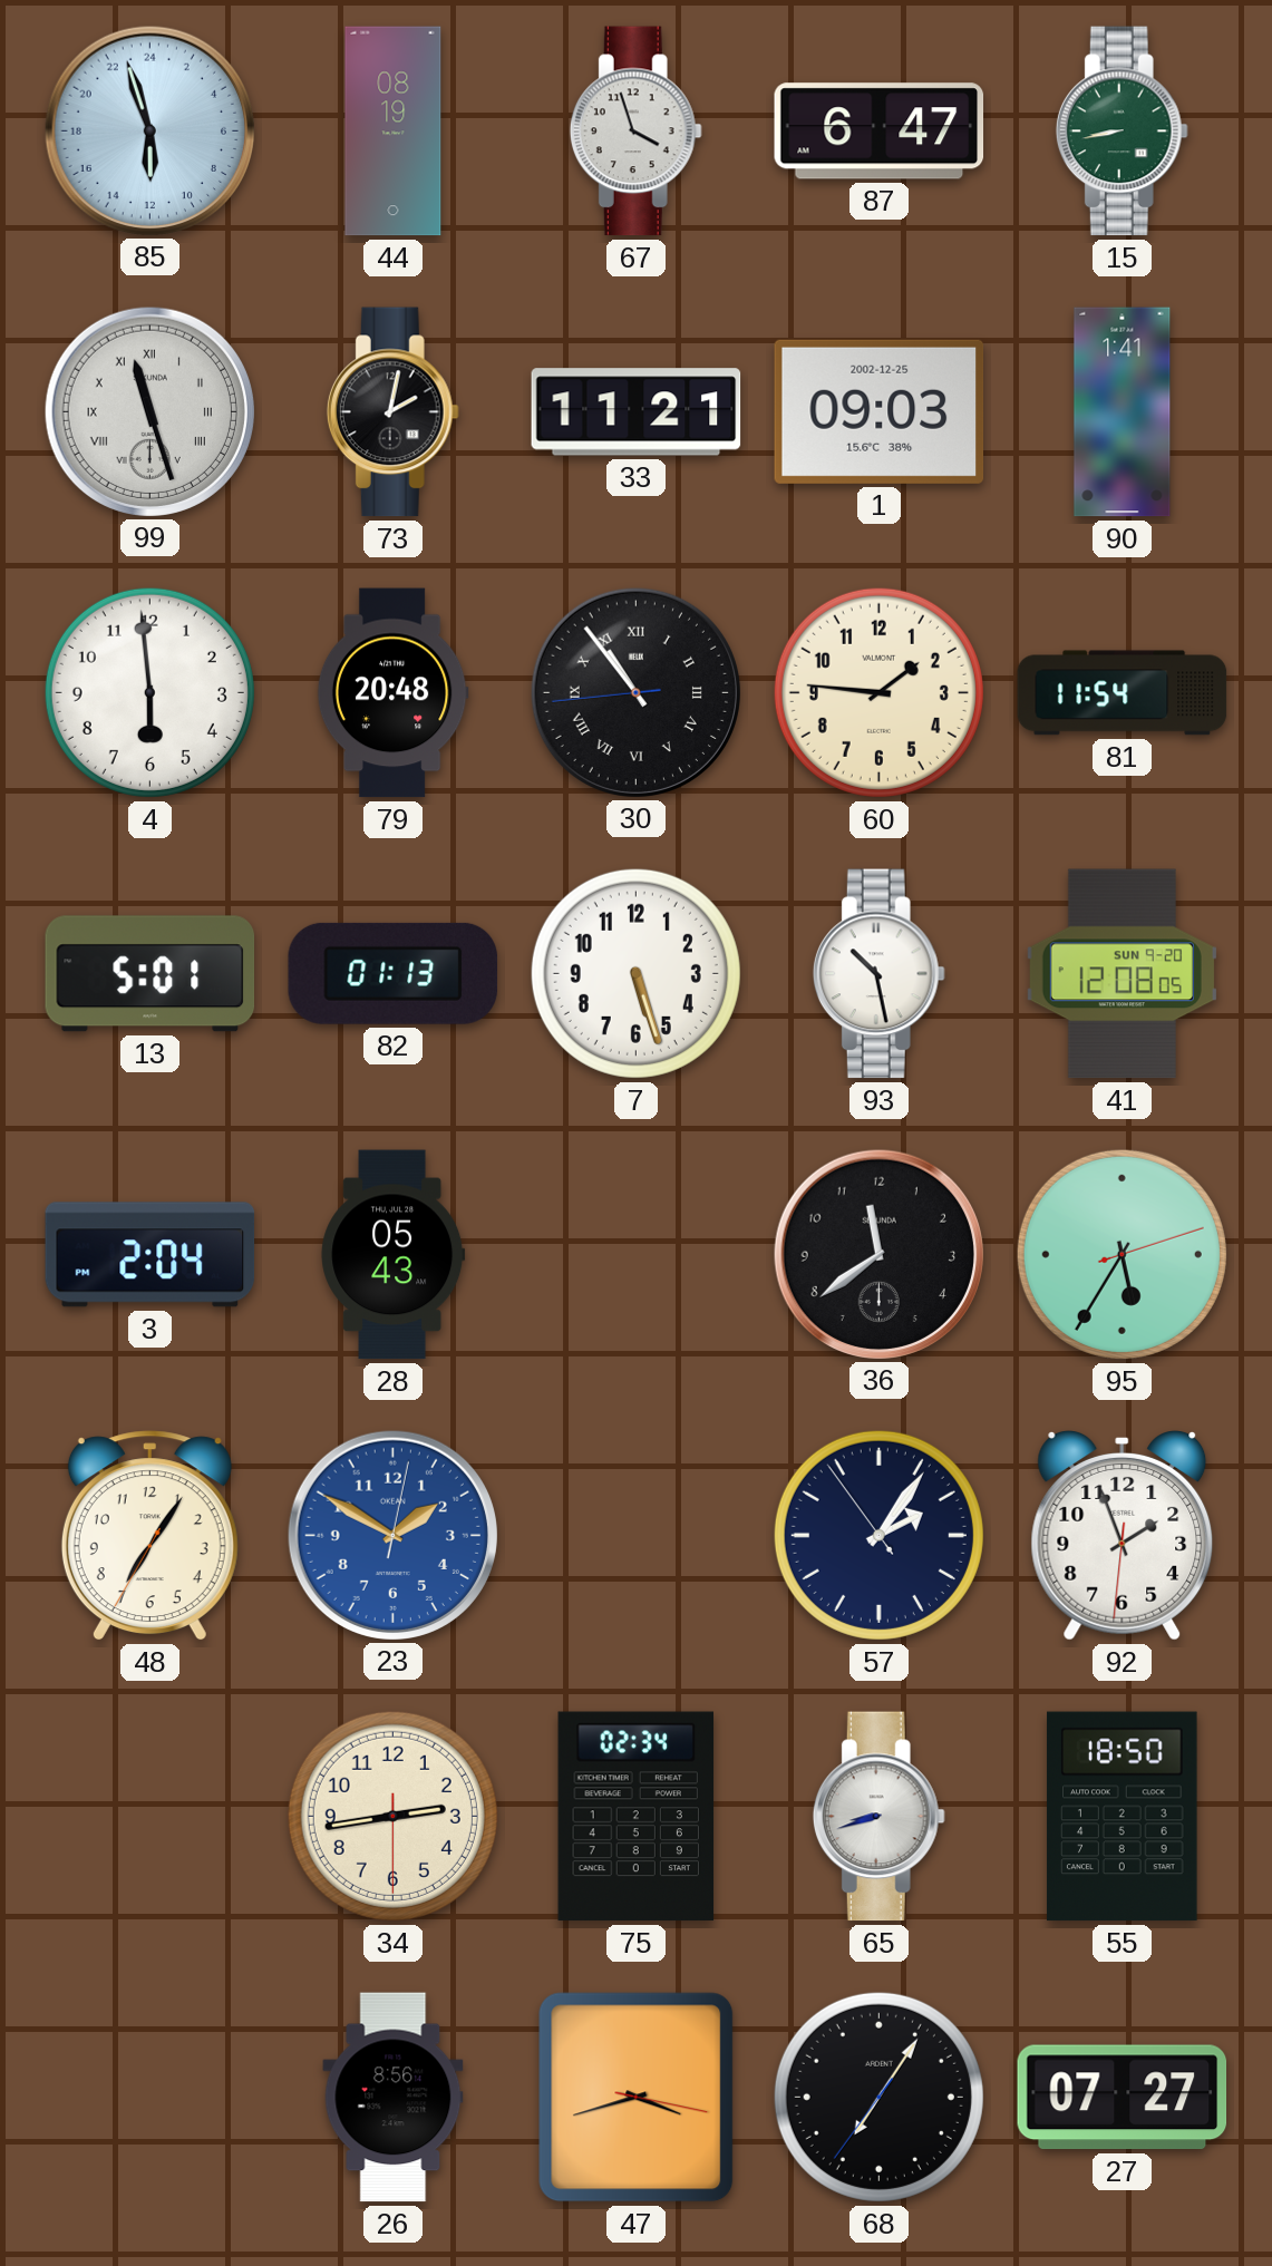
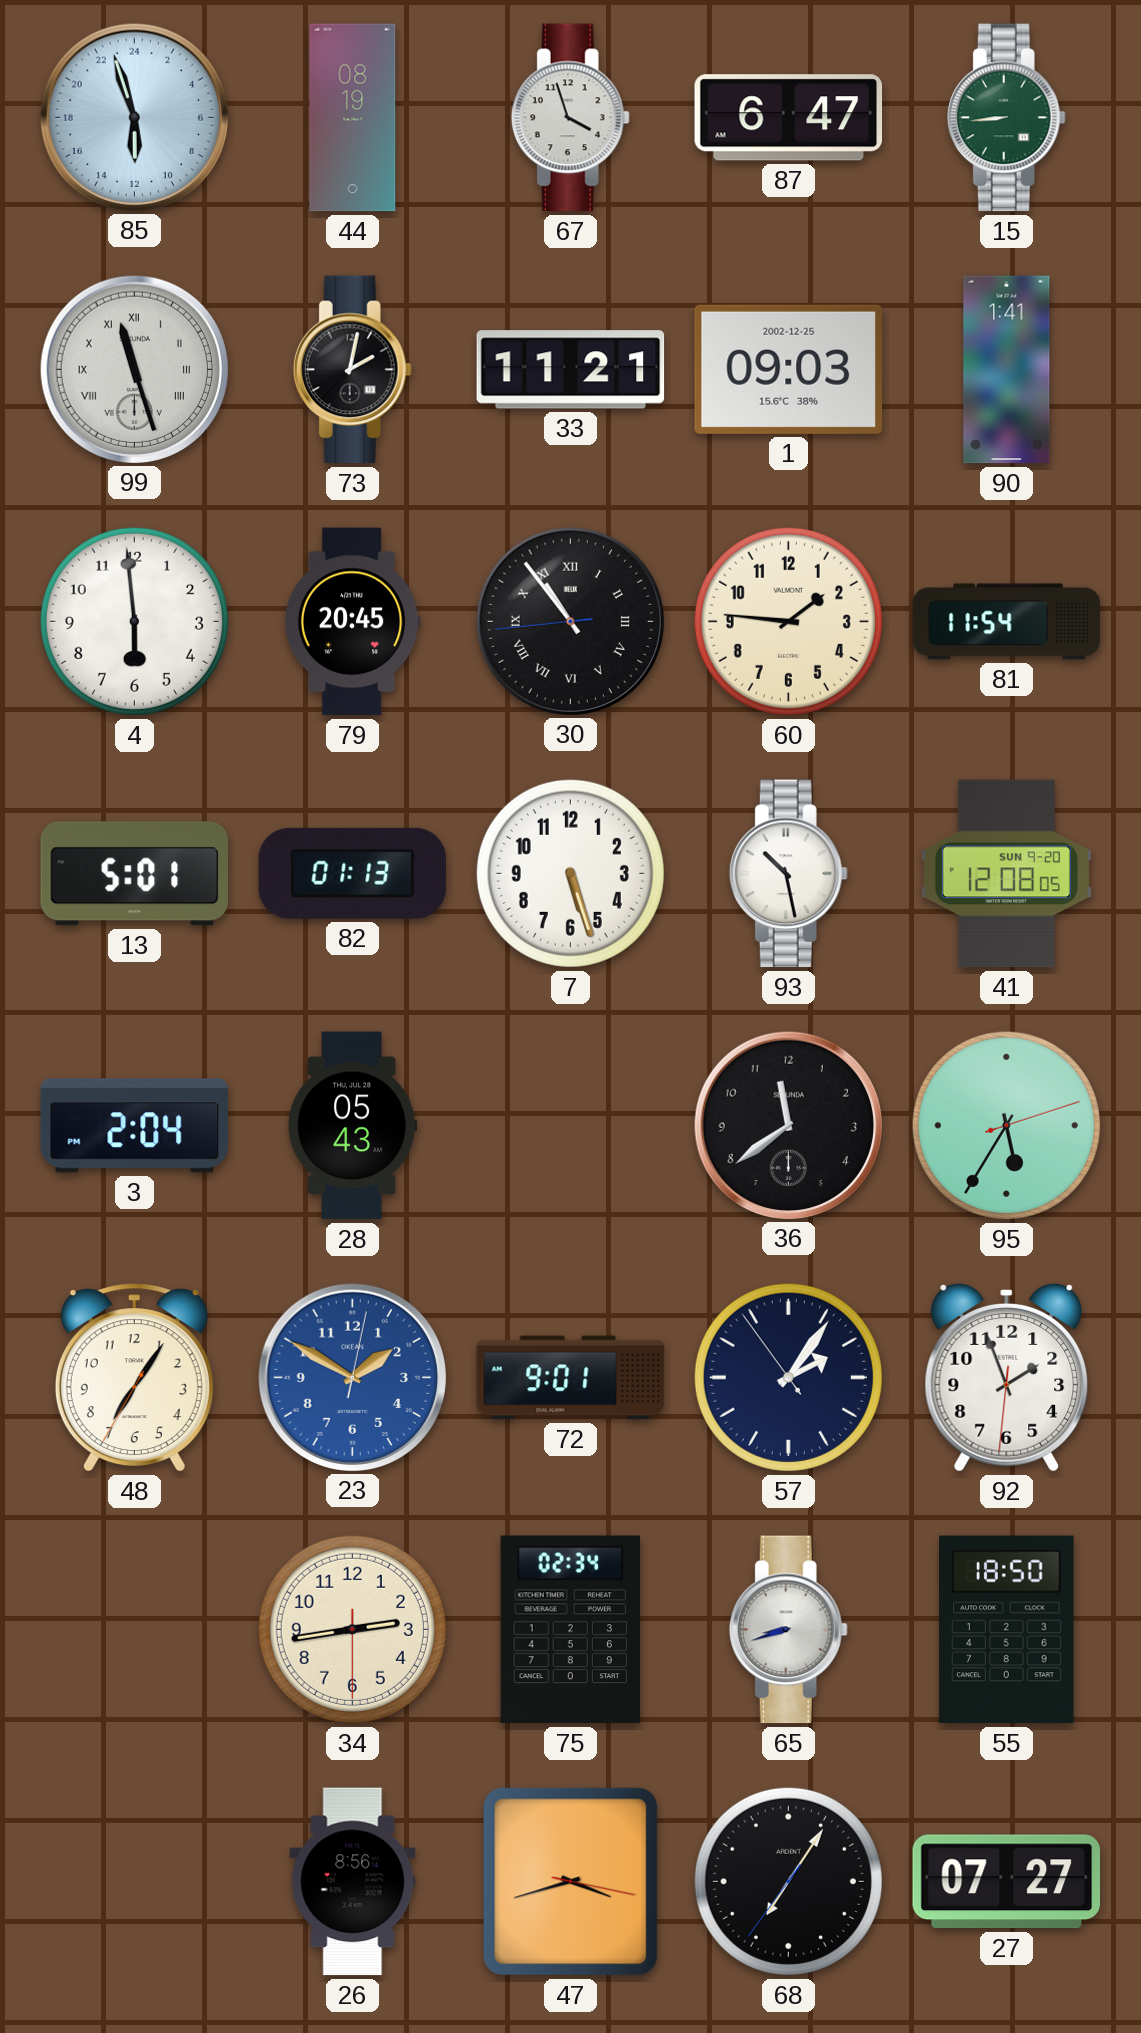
15: 8:43 -> 8:44 (1006, 118)
79: 20:48 -> 20:45 (352, 622)
72: none -> 9:01 (571, 1378)
